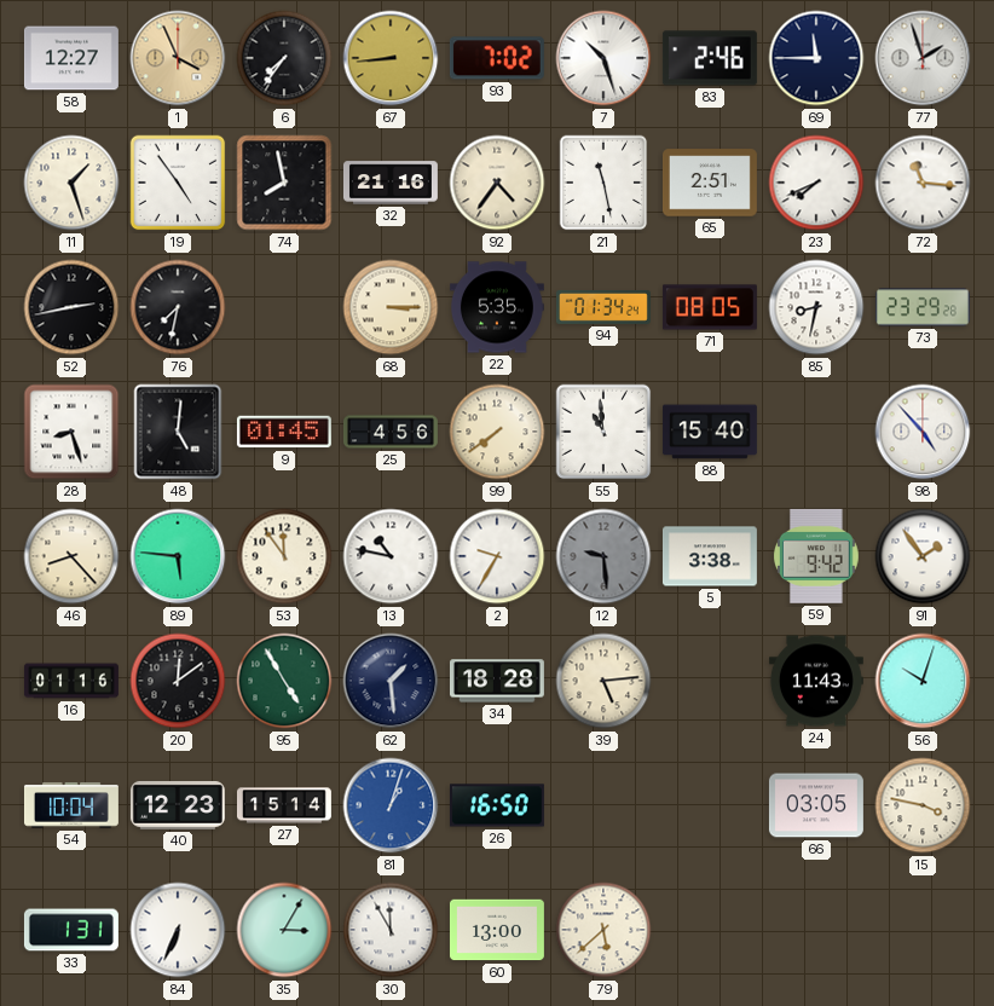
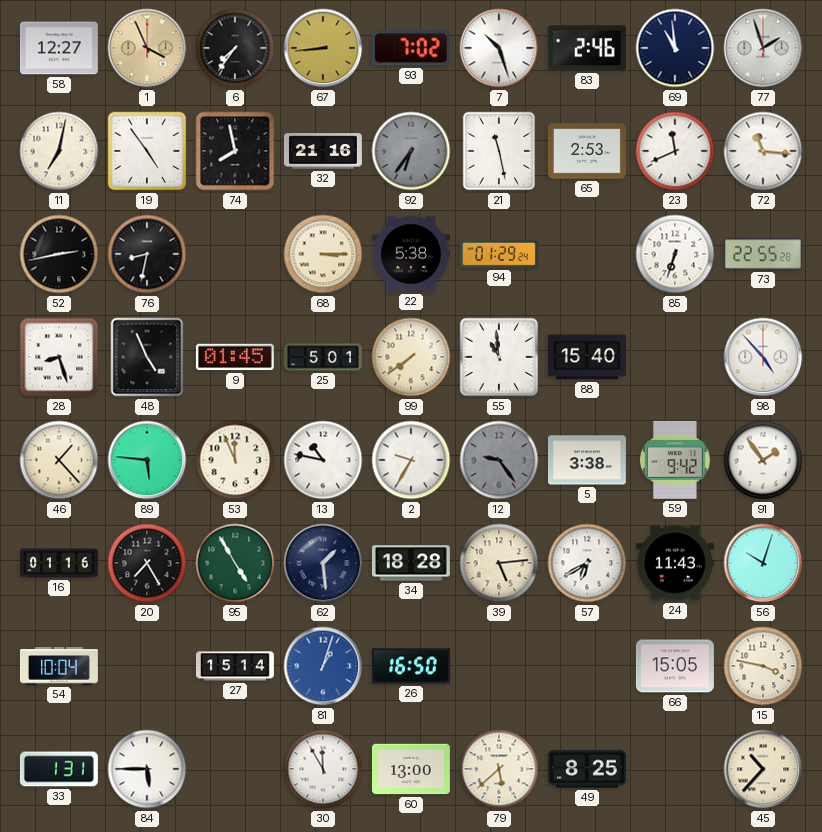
69: 11:45 -> 10:59 (675, 48)
11: 1:27 -> 7:02 (59, 151)
92: 4:36 -> 6:36 (411, 151)
92 dial: cream -> grey (411, 151)
65: 2:51 -> 2:53 (587, 151)
23: 7:41 -> 11:41 (675, 151)
76: 7:32 -> 8:32 (147, 254)
22: 5:35 -> 5:38 (411, 254)
94: 01:34 -> 01:29 (499, 254)
71: 08:05 -> none (710, 307)
85: 8:32 -> 6:33 (675, 254)
73: 23:29 -> 22:55 (763, 254)
48: 5:01 -> 4:56 (147, 357)
25: 4:56 -> 5:01 (324, 357)
46: 8:23 -> 1:23 (59, 460)
53: 11:54 -> 11:56 (235, 460)
12: 9:29 -> 9:24 (499, 460)
20: 12:09 -> 7:25 (147, 563)
57: none -> 6:40 (587, 563)
40: 12:23 -> none (178, 805)
66: 03:05 -> 15:05 (675, 666)
84: 6:34 -> 5:45 (147, 769)
35: 3:05 -> none (284, 930)
49: none -> 8:25 (587, 769)
45: none -> 10:37 (763, 769)
